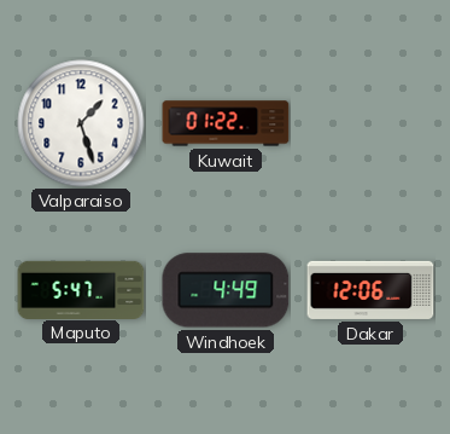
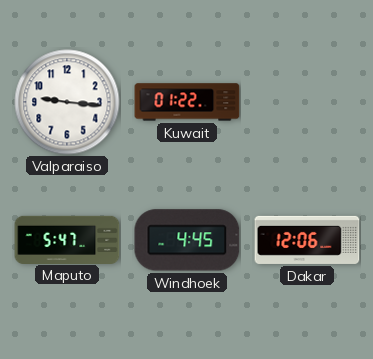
Valparaiso: 1:27 -> 9:16 (67, 102)
Windhoek: 4:49 -> 4:45 (187, 240)
